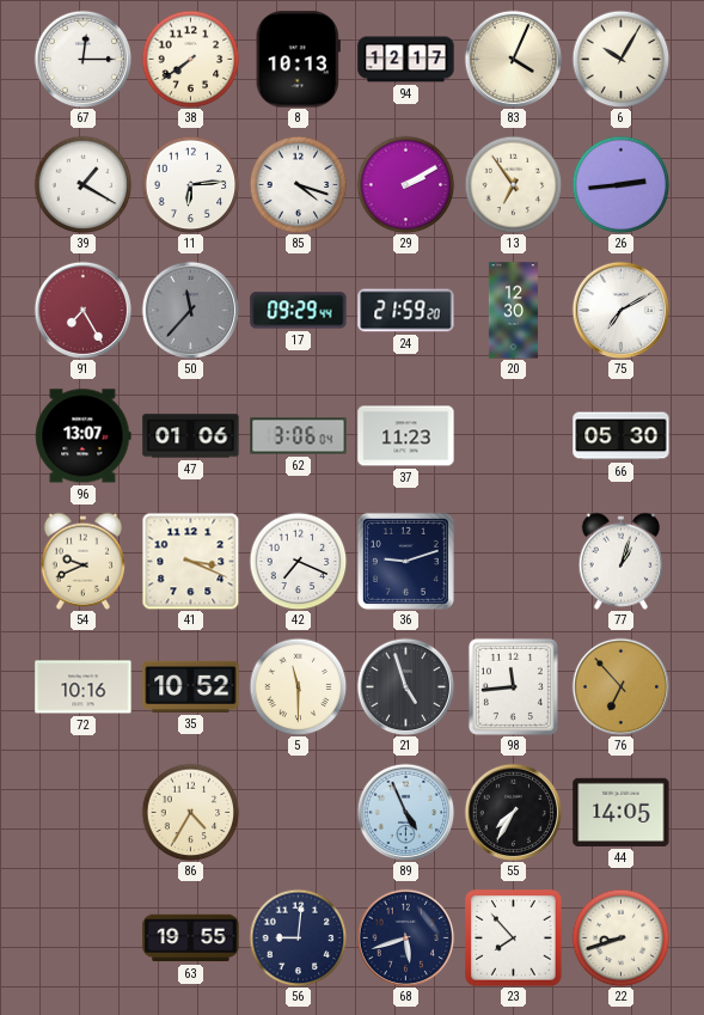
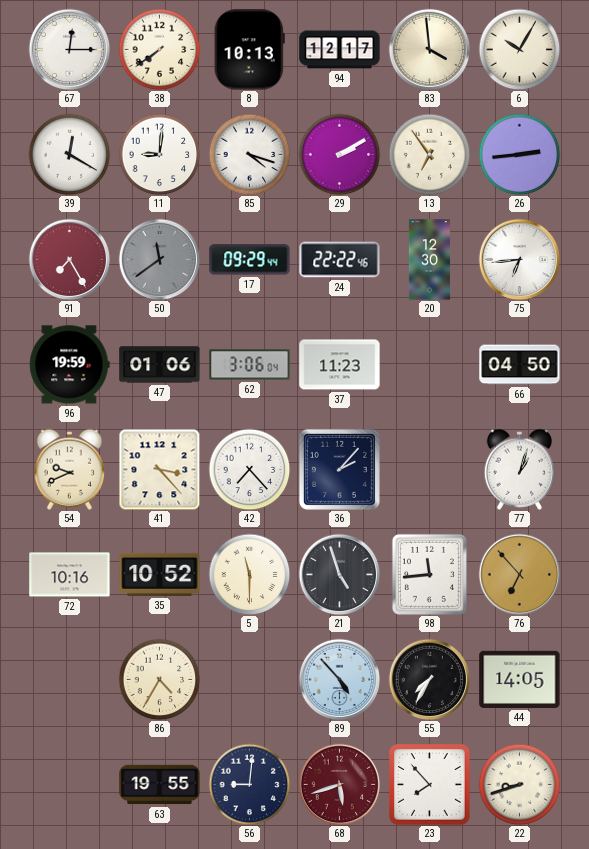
83: 4:04 -> 3:59 (429, 49)
39: 1:20 -> 12:20 (69, 154)
11: 6:14 -> 9:01 (159, 154)
50: 11:37 -> 11:39 (159, 259)
24: 21:59 -> 22:22 (340, 260)
75: 7:10 -> 6:44 (519, 259)
96: 13:07 -> 19:59 (70, 365)
66: 05:30 -> 04:50 (520, 365)
41: 3:19 -> 3:23 (159, 469)
42: 7:19 -> 7:23 (249, 469)
36: 9:12 -> 2:07 (339, 469)
89: 4:56 -> 4:53 (339, 679)
68 dial: navy -> burgundy (339, 784)
